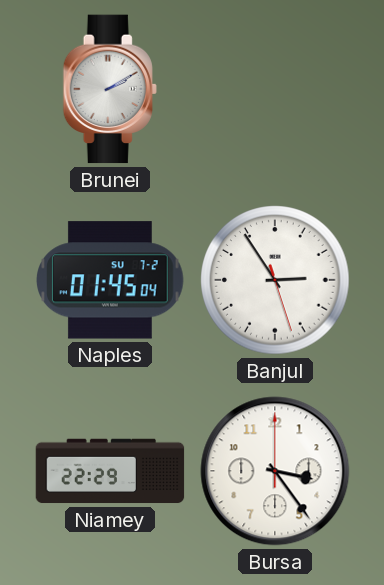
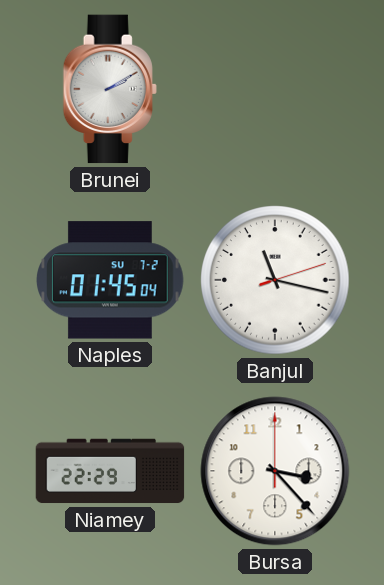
Banjul: 2:54 -> 11:17 (275, 280)
Bursa: 3:24 -> 3:23 (275, 471)
